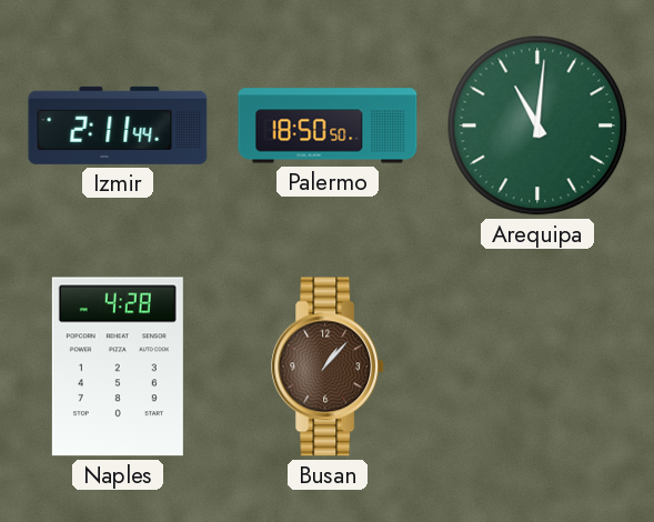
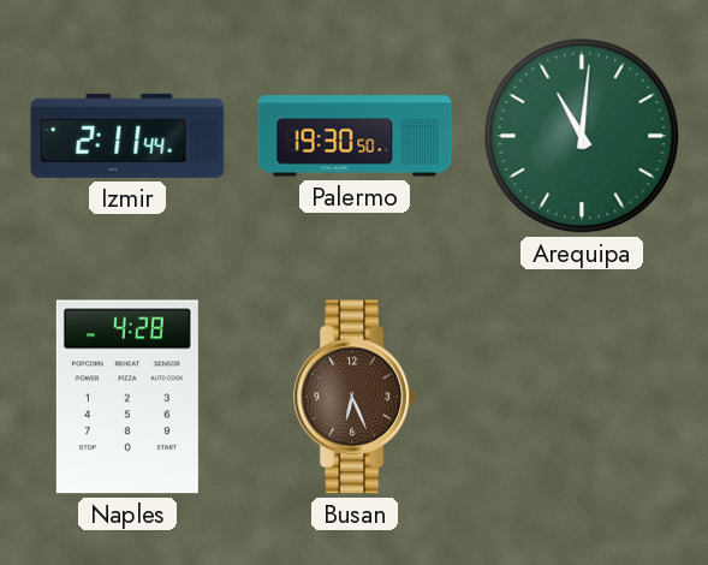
Palermo: 18:50 -> 19:30 (355, 136)
Busan: 1:07 -> 6:26 (356, 397)
